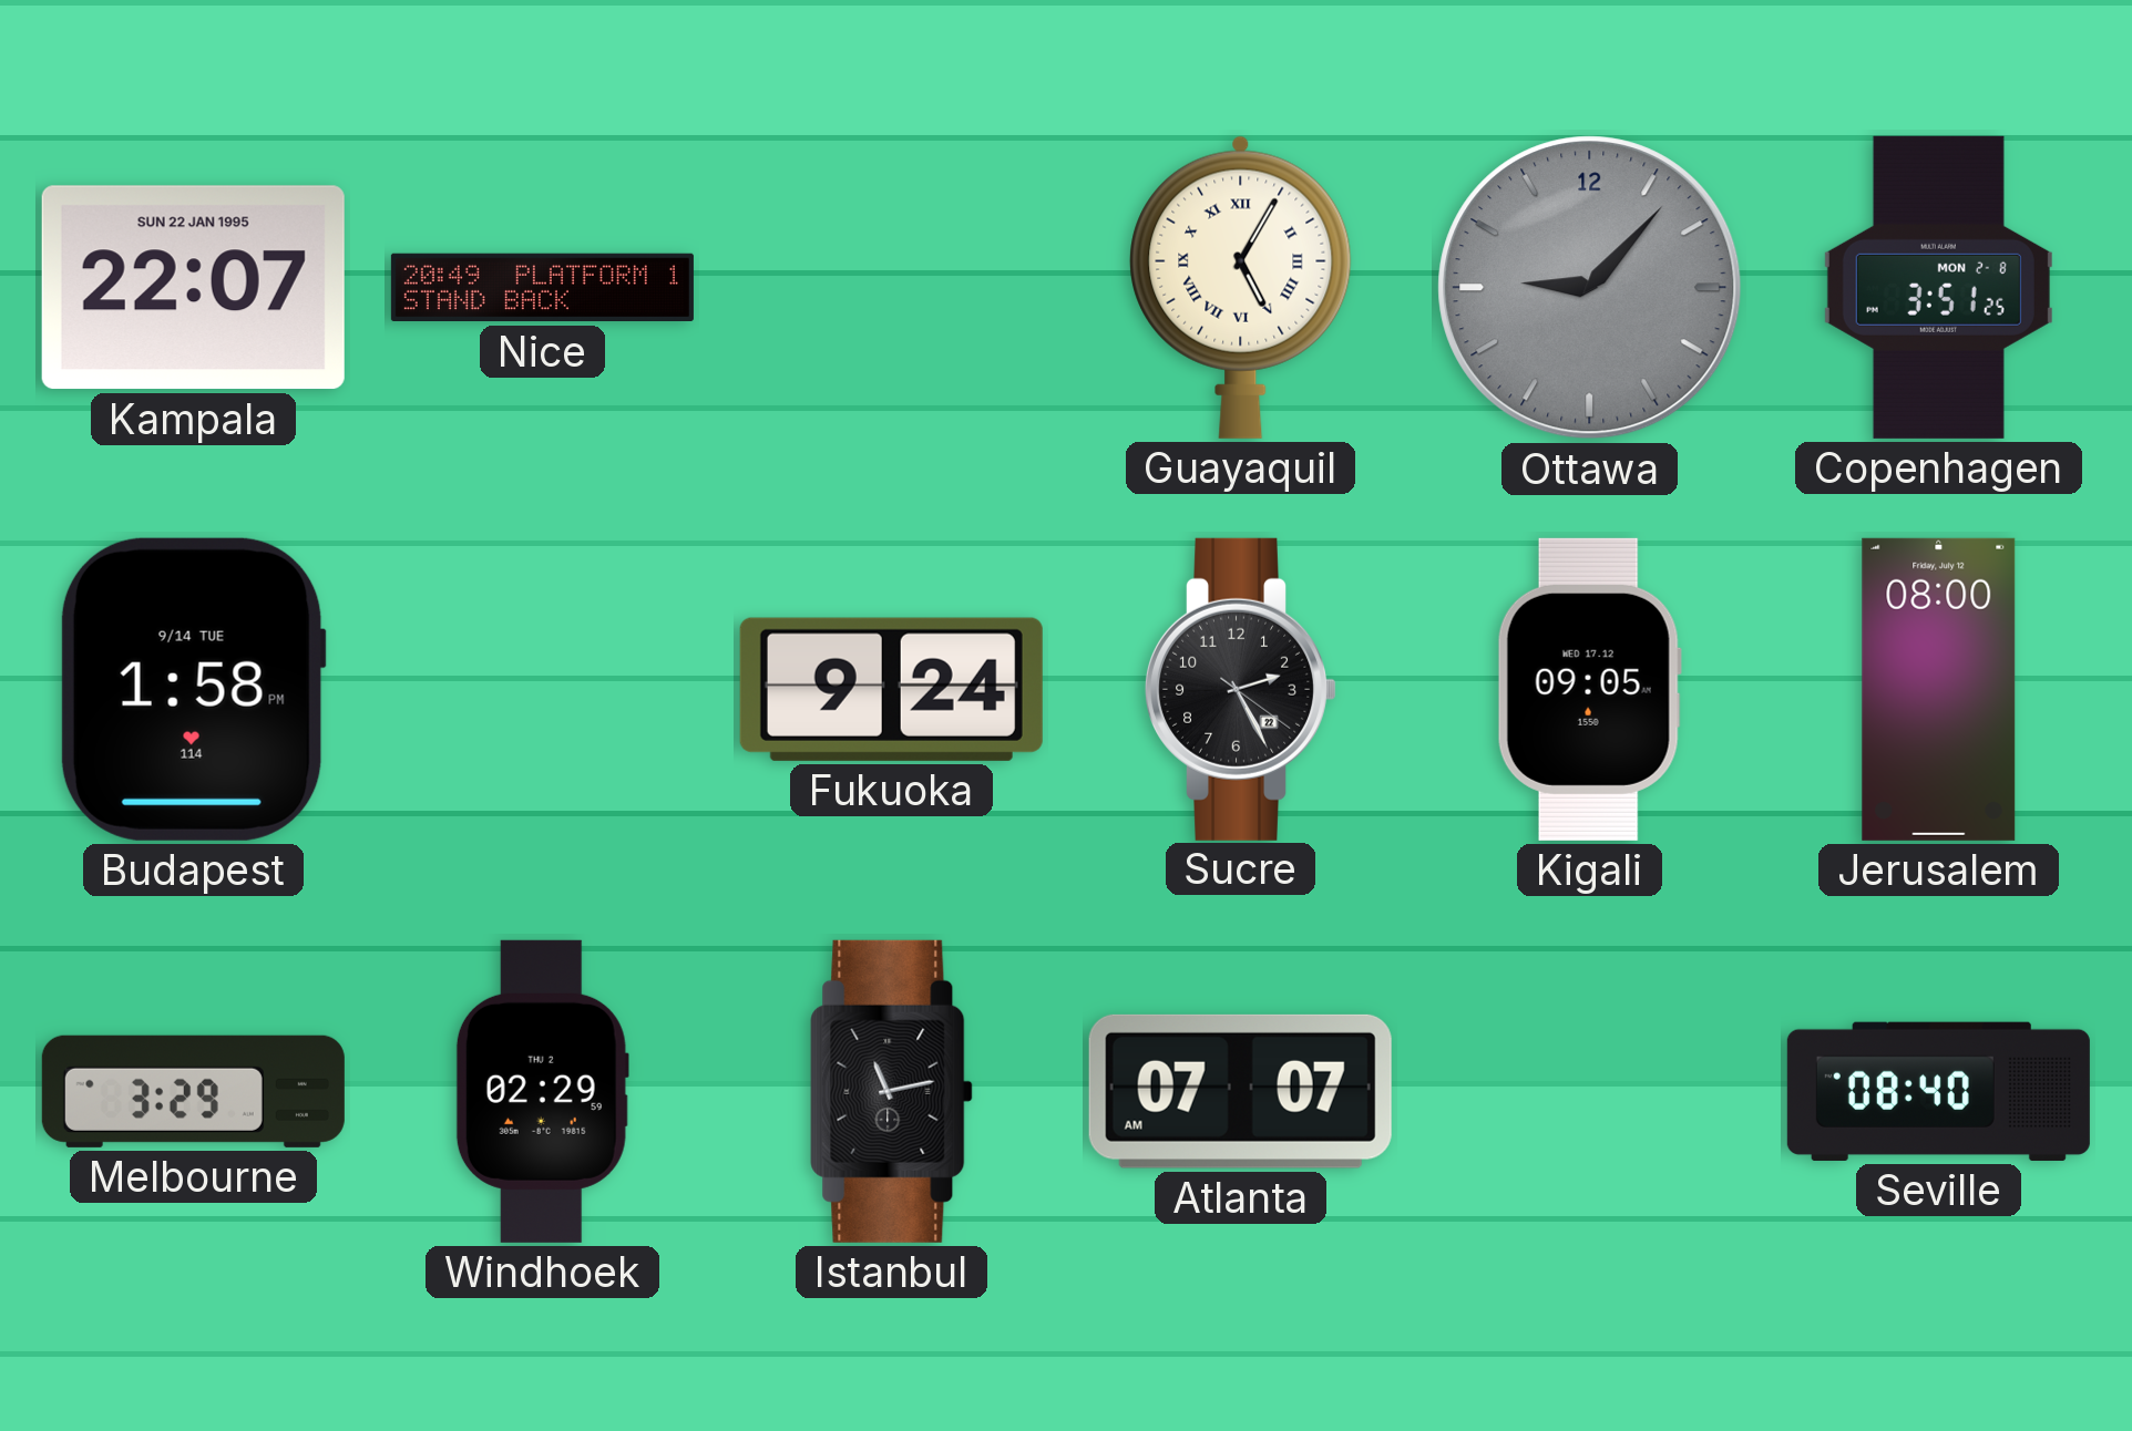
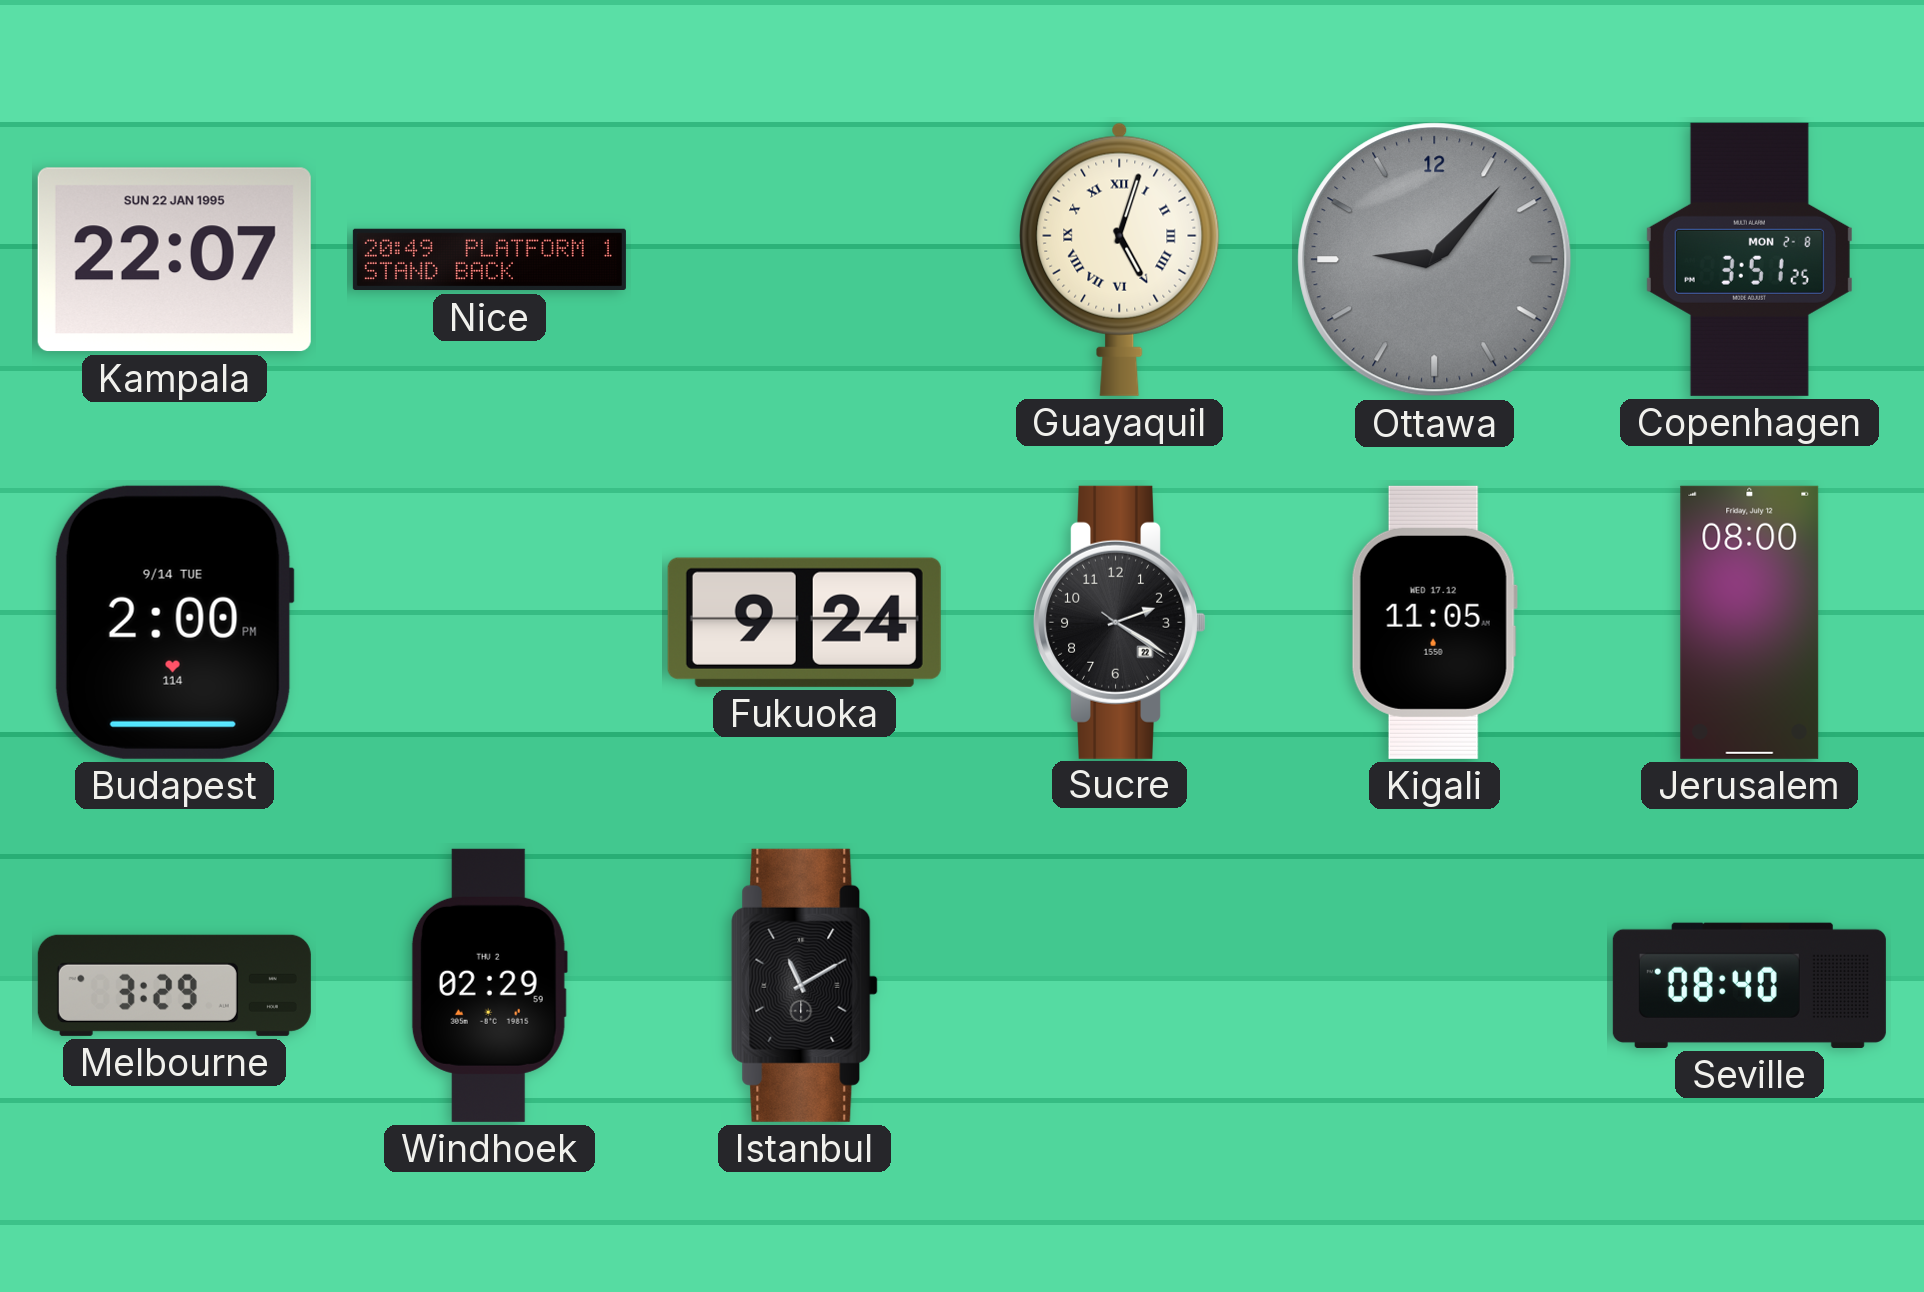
Guayaquil: 5:05 -> 5:03 (1120, 259)
Budapest: 1:58 -> 2:00 (174, 622)
Sucre: 2:25 -> 2:20 (1120, 622)
Kigali: 09:05 -> 11:05 (1434, 622)
Istanbul: 11:13 -> 11:10 (805, 985)
Atlanta: 07:07 -> none (1240, 1091)
